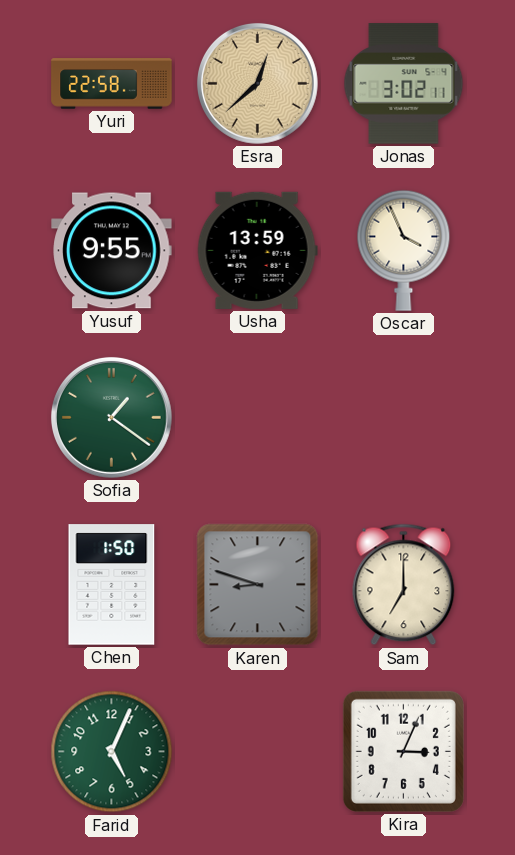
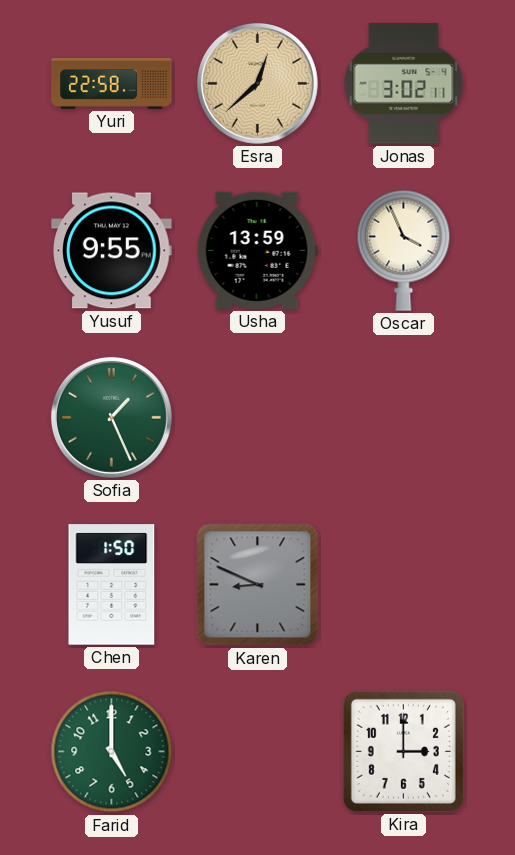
Sofia: 1:21 -> 1:26 (111, 417)
Karen: 8:48 -> 8:49 (258, 585)
Sam: 7:00 -> none (404, 585)
Farid: 5:04 -> 5:00 (112, 752)
Kira: 3:04 -> 3:00 (403, 751)
